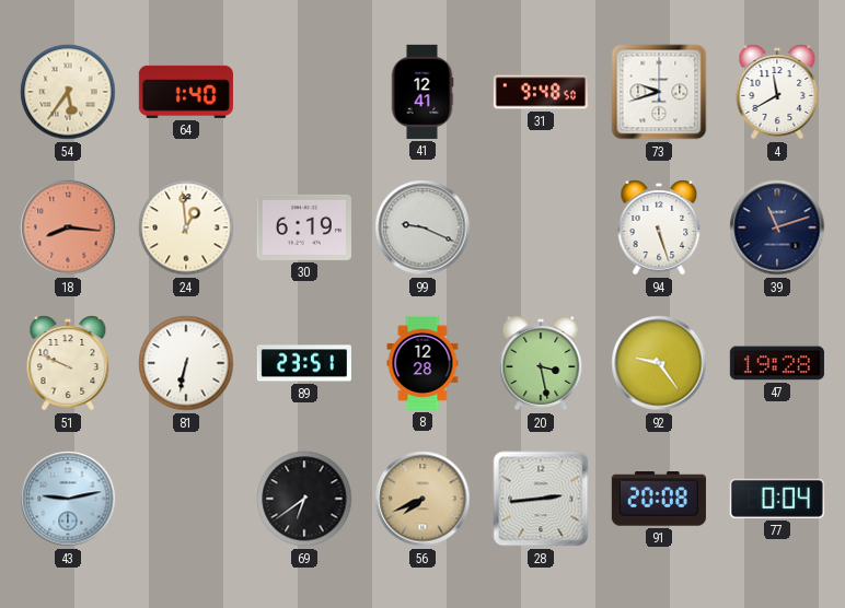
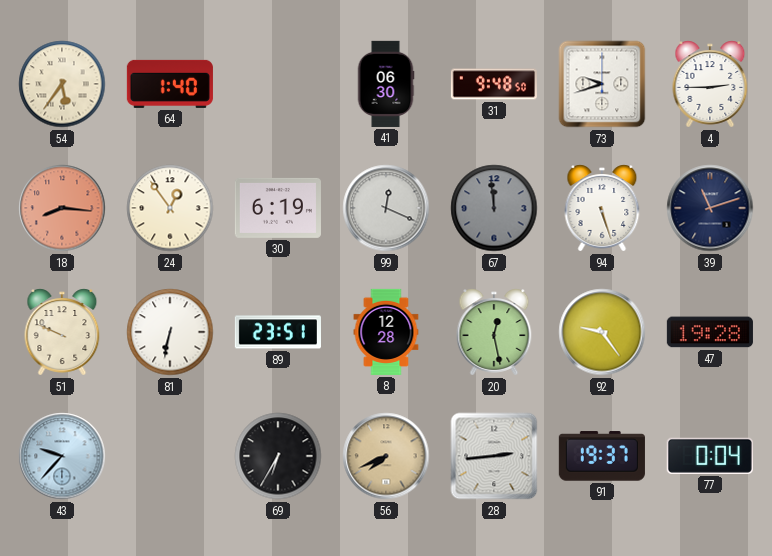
41: 12:41 -> 06:30 (386, 84)
4: 11:40 -> 2:45 (710, 84)
24: 12:59 -> 12:54 (170, 208)
99: 9:19 -> 12:19 (386, 208)
67: none -> 11:59 (494, 208)
20: 3:28 -> 12:28 (494, 332)
43: 9:13 -> 9:37 (62, 456)
69: 6:39 -> 6:35 (278, 456)
91: 20:08 -> 19:37 (602, 456)
